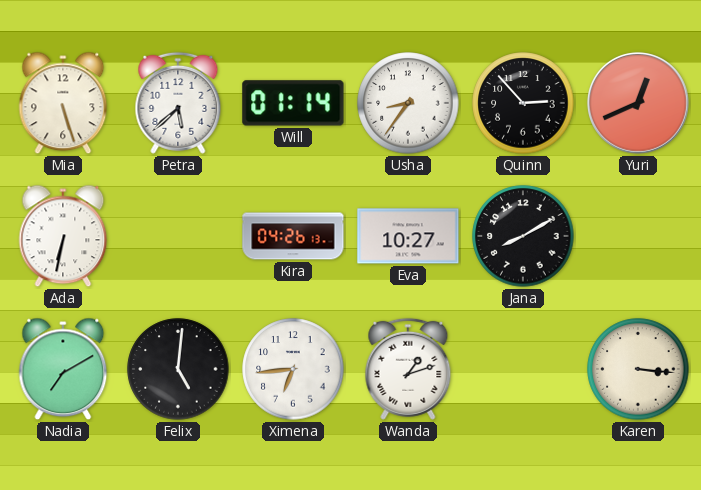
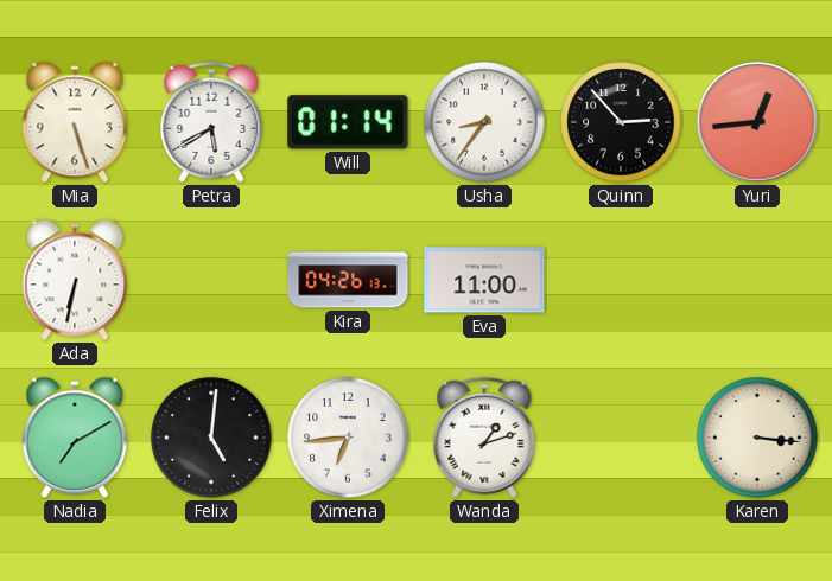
Petra: 5:38 -> 5:40 (211, 122)
Yuri: 12:41 -> 12:44 (757, 122)
Eva: 10:27 -> 11:00 (484, 280)
Jana: 8:10 -> none (523, 236)
